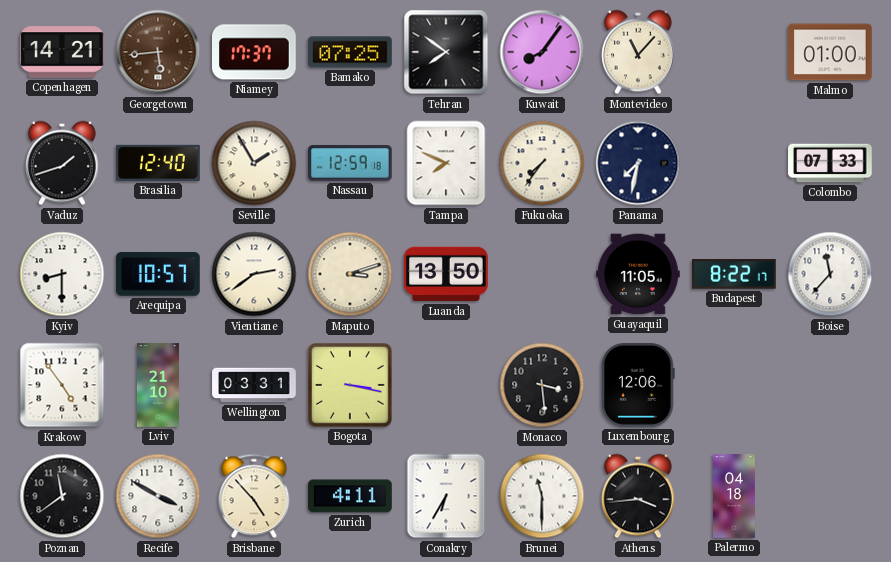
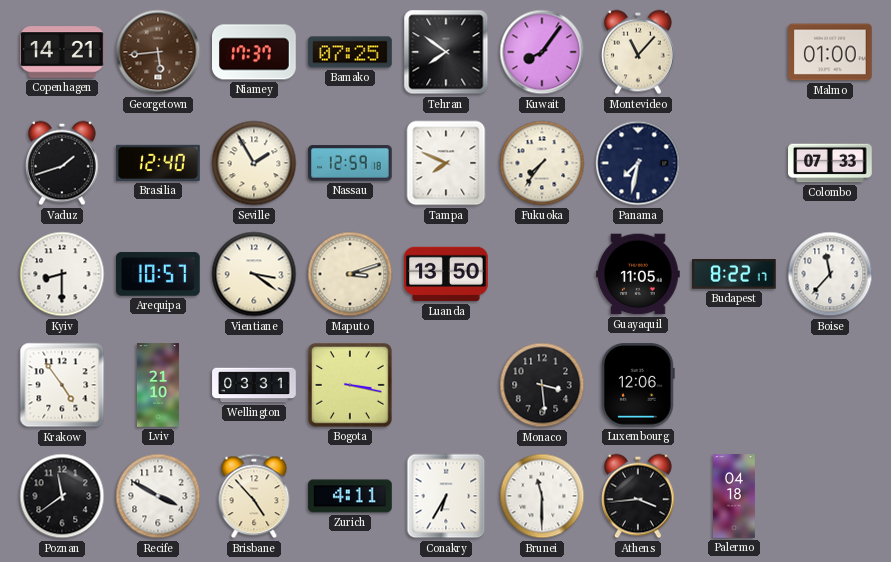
Vientiane: 2:39 -> 3:21 (254, 274)
